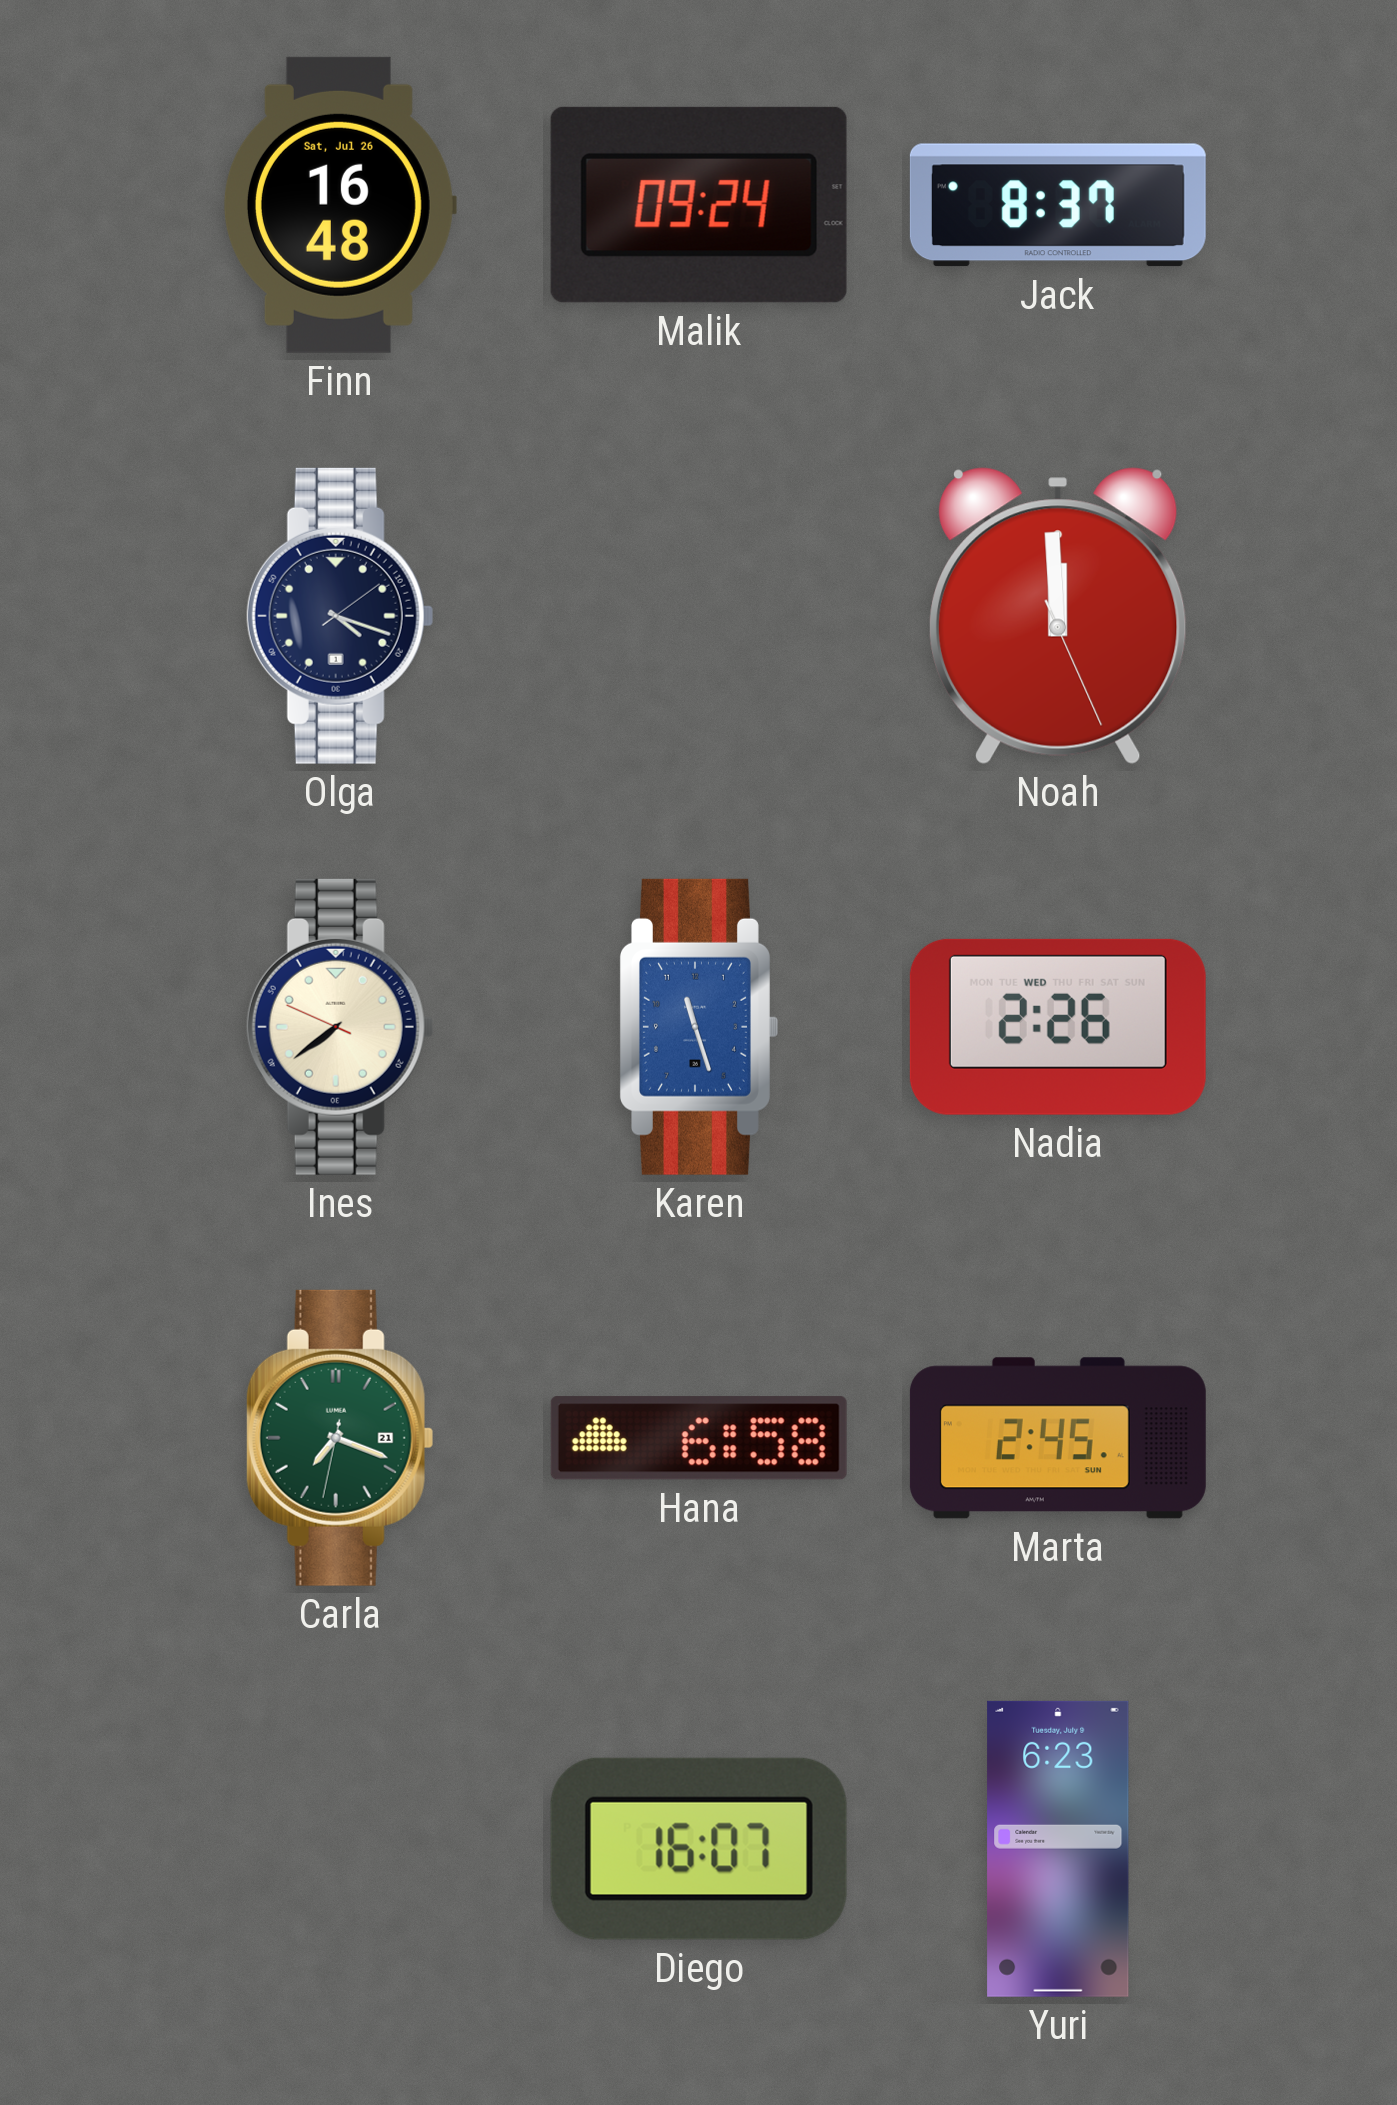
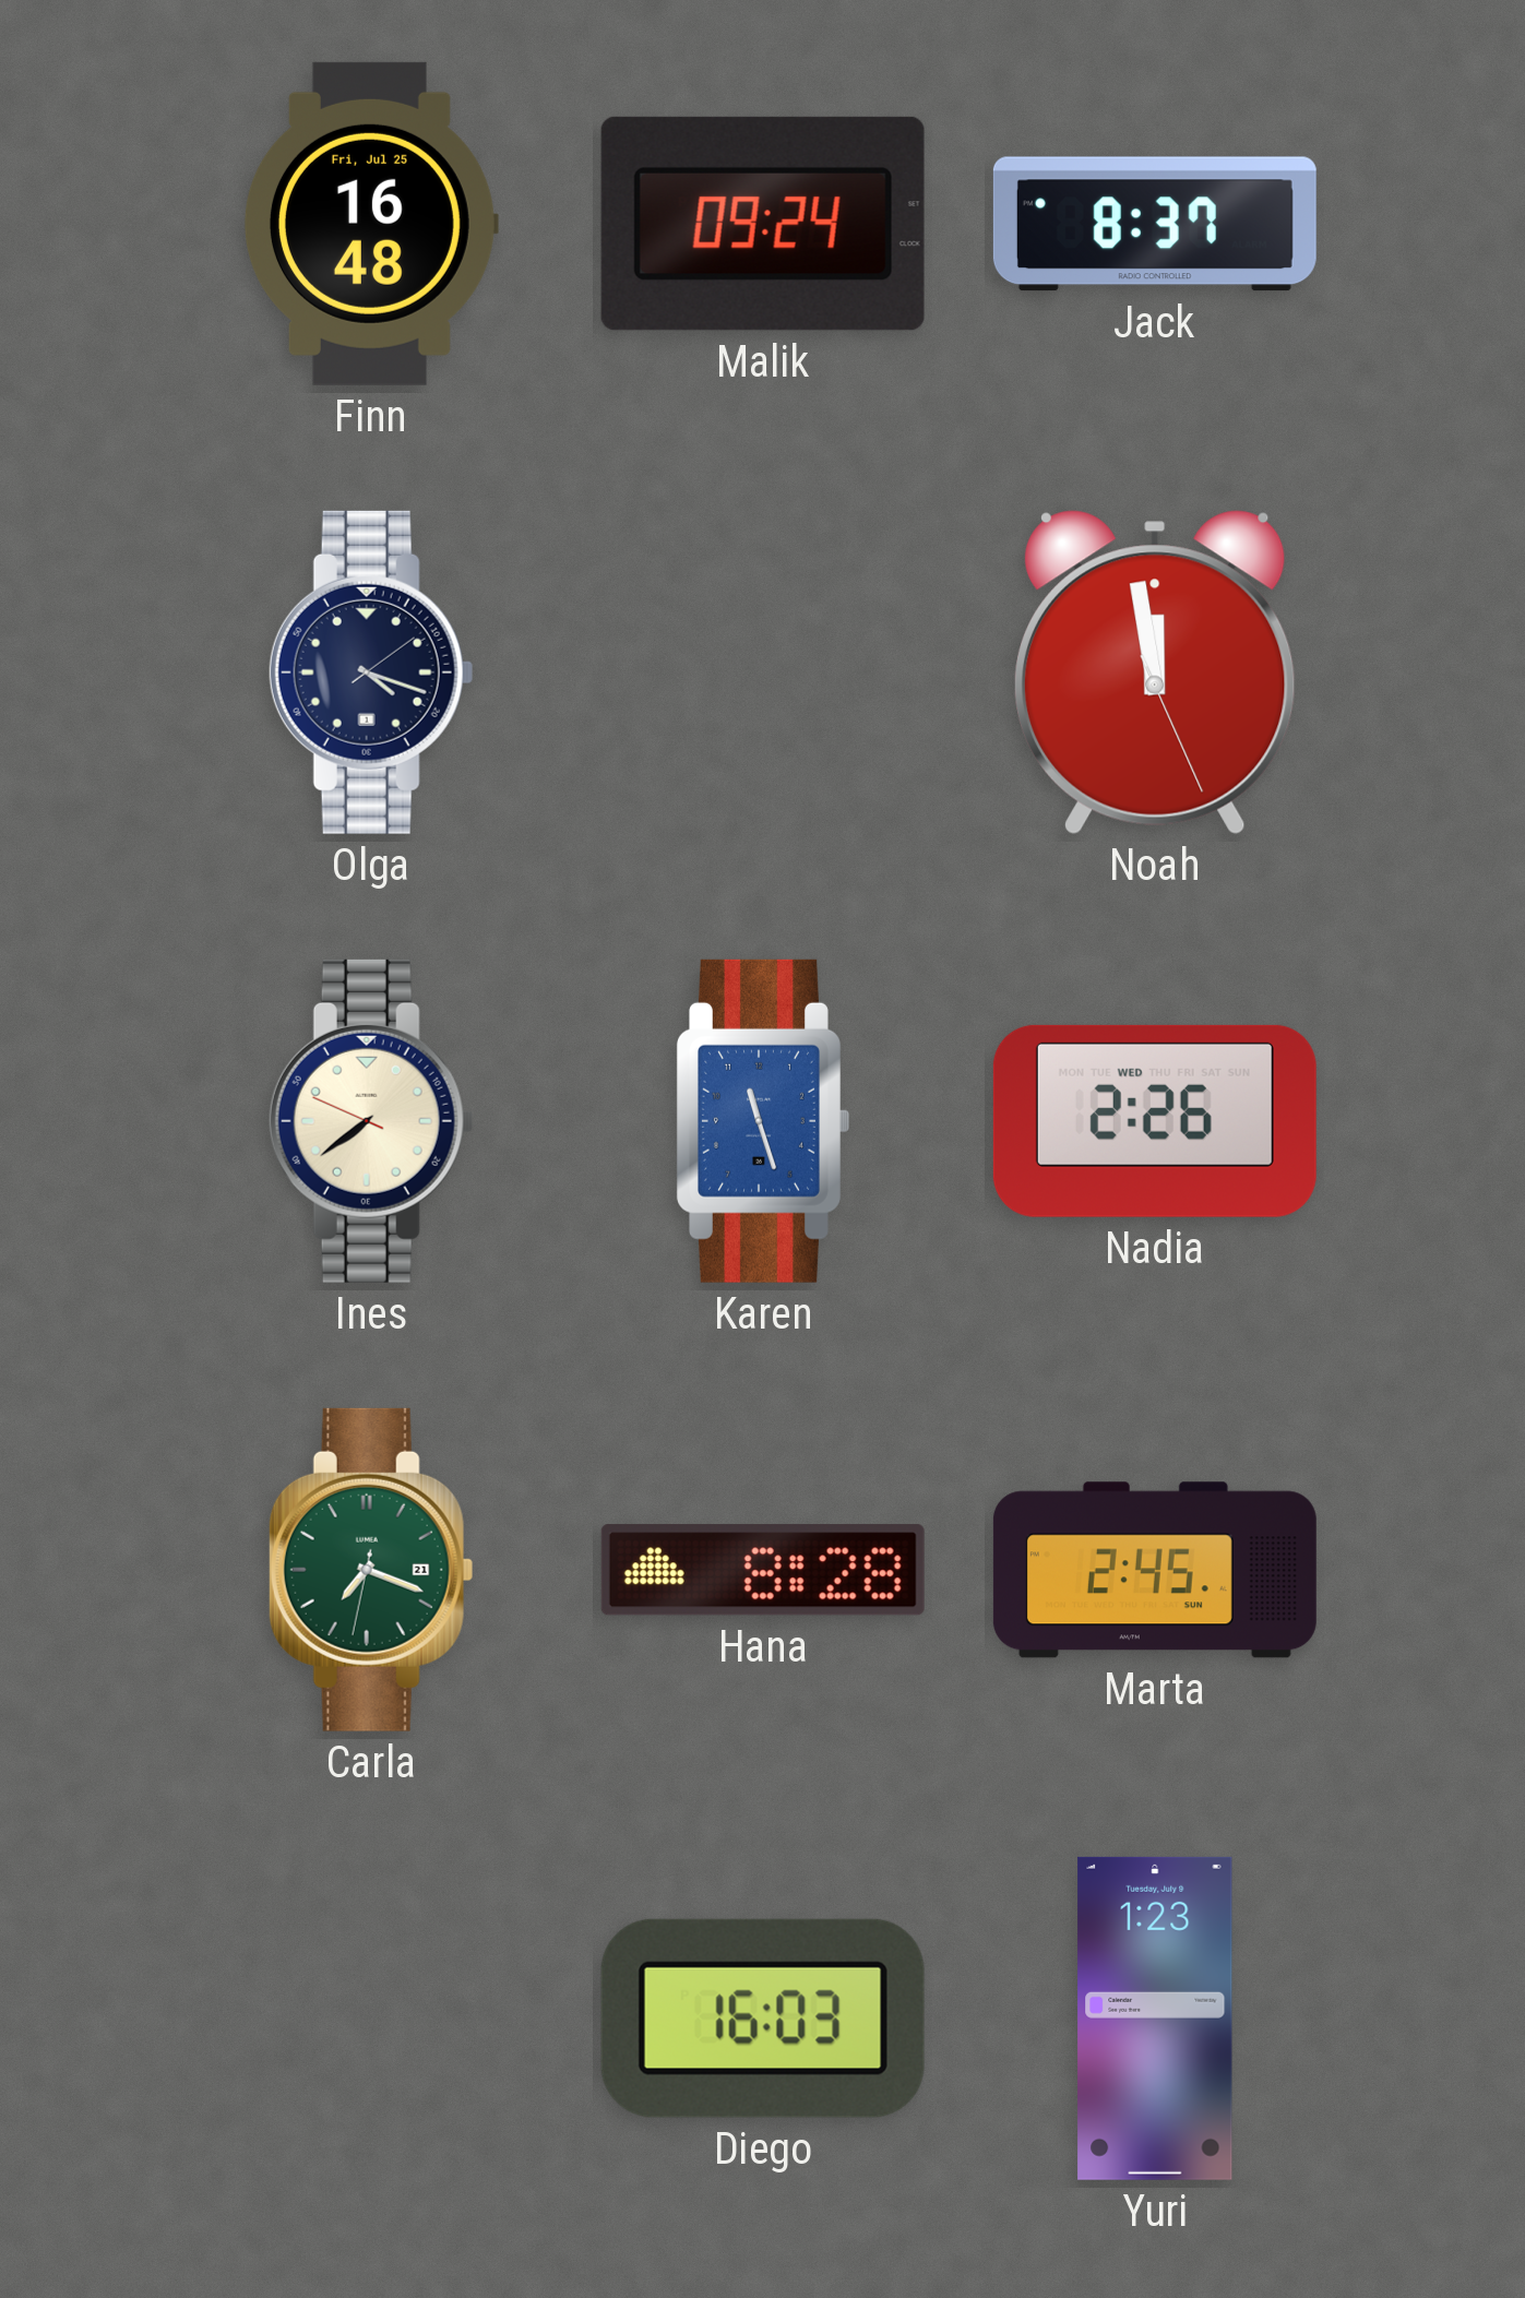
Finn date: Sat, Jul 26 -> Fri, Jul 25 (370, 224)
Noah: 11:59 -> 11:58 (1156, 672)
Hana: 6:58 -> 8:28 (763, 1570)
Diego: 16:07 -> 16:03 (763, 2019)
Yuri: 6:23 -> 1:23 (1155, 2019)
